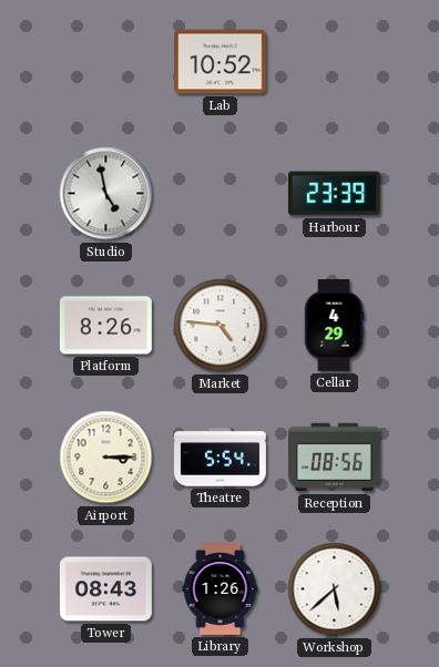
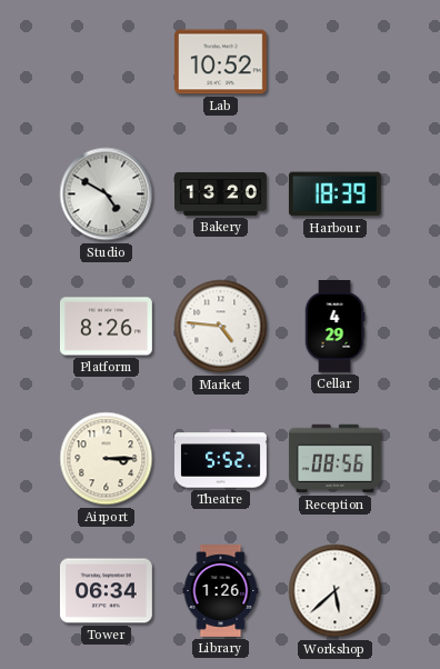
Studio: 4:58 -> 4:50 (107, 194)
Bakery: none -> 13:20 (221, 193)
Harbour: 23:39 -> 18:39 (334, 194)
Theatre: 5:54 -> 5:52 (221, 459)
Tower: 08:43 -> 06:34 (106, 591)
